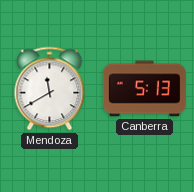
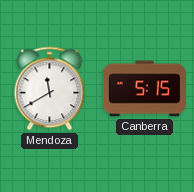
Canberra: 5:13 -> 5:15 (144, 89)
